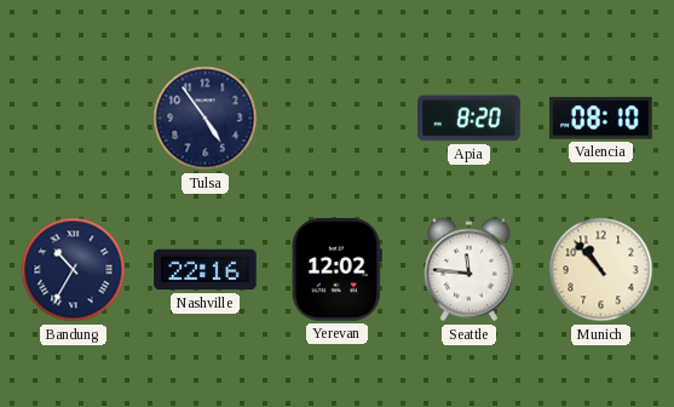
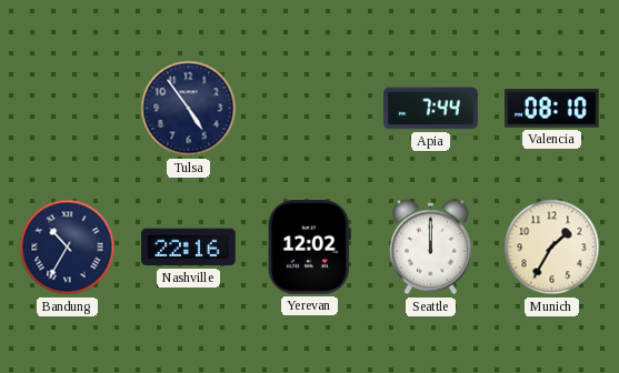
Apia: 8:20 -> 7:44 (431, 109)
Seattle: 11:46 -> 12:00 (430, 248)
Munich: 10:53 -> 1:35 (552, 248)
